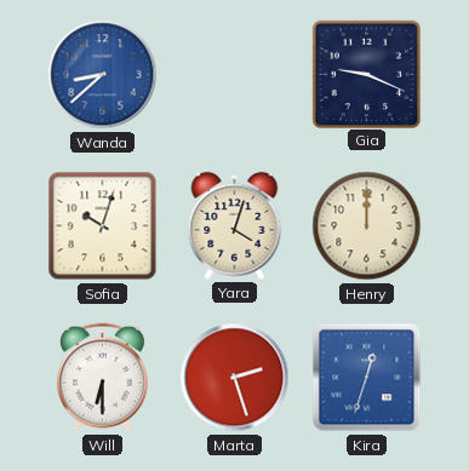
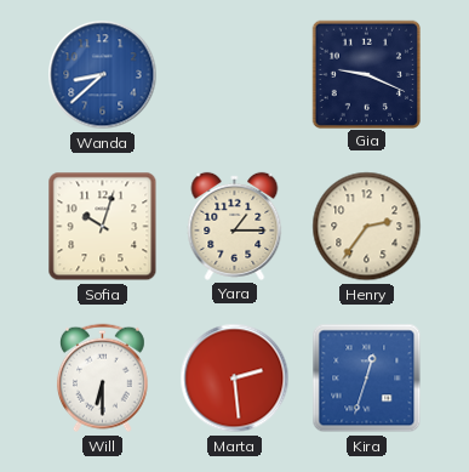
Yara: 4:03 -> 1:15 (235, 226)
Henry: 12:00 -> 2:36 (367, 227)
Marta: 2:27 -> 2:29 (235, 379)
